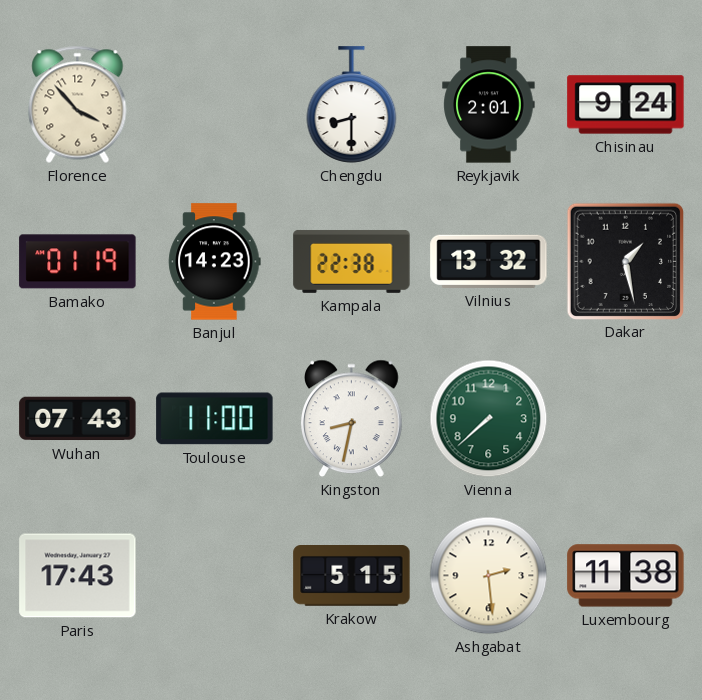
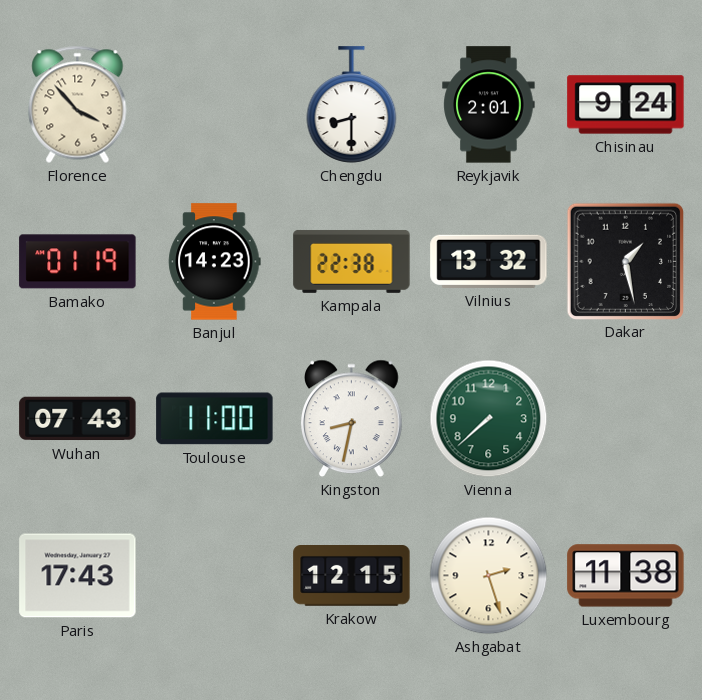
Krakow: 5:15 -> 12:15 (352, 576)
Ashgabat: 2:29 -> 2:27 (489, 576)
